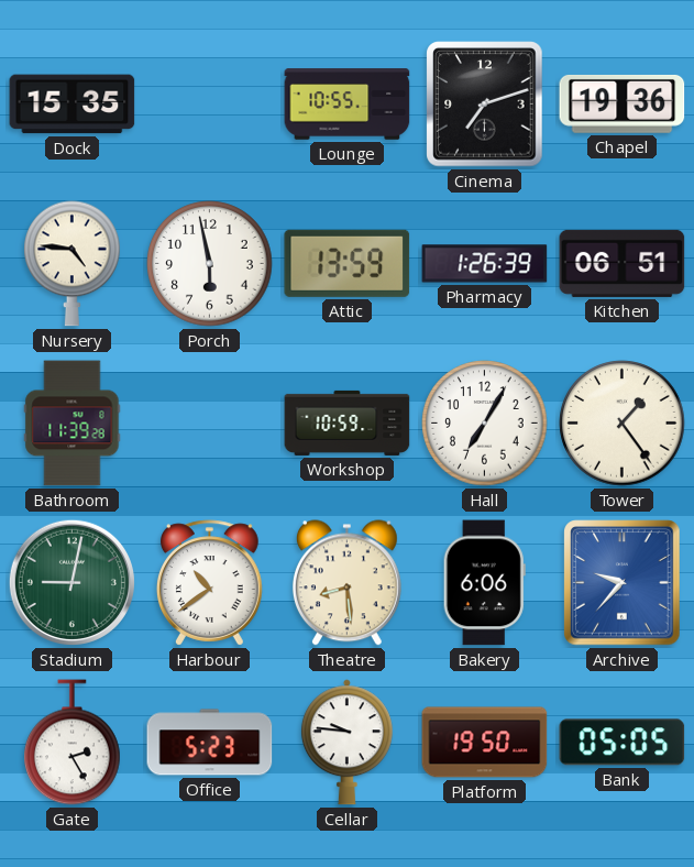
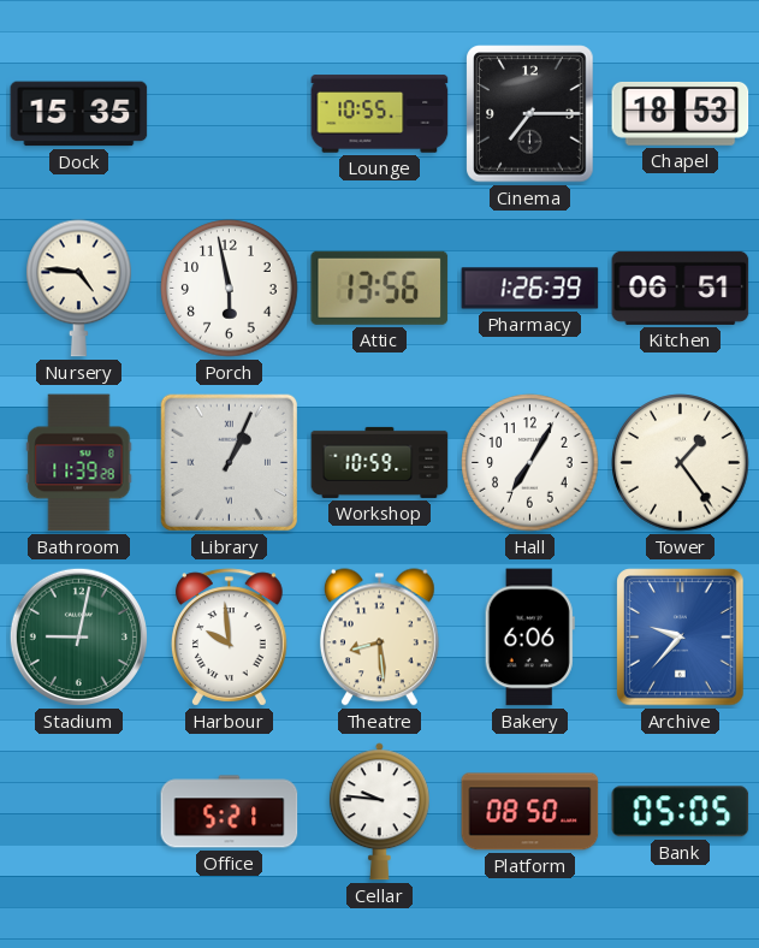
Cinema: 7:12 -> 7:15 (530, 114)
Chapel: 19:36 -> 18:53 (681, 113)
Attic: 13:59 -> 13:56 (380, 288)
Library: none -> 1:04 (230, 463)
Harbour: 10:39 -> 9:59 (230, 638)
Gate: 2:25 -> none (73, 743)
Office: 5:23 -> 5:21 (230, 812)
Platform: 19:50 -> 08:50 (530, 812)
